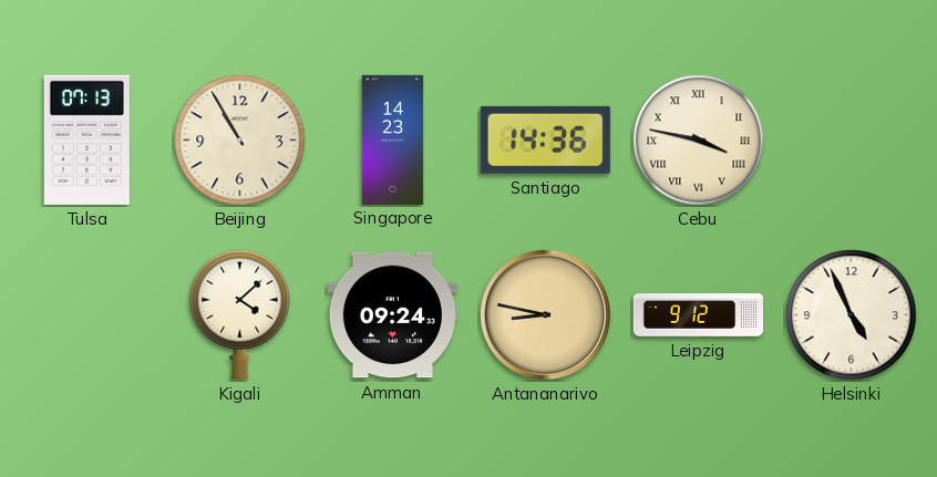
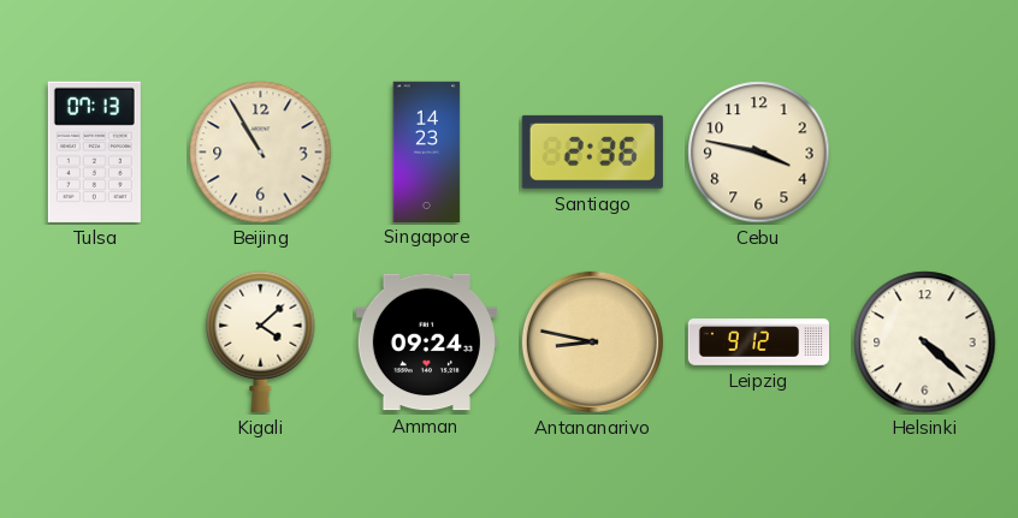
Santiago: 14:36 -> 2:36 (592, 151)
Cebu numerals: Roman -> Arabic (759, 153)
Helsinki: 4:56 -> 4:22 (925, 343)
